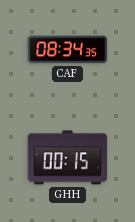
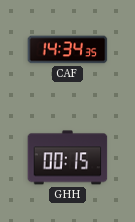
CAF: 08:34 -> 14:34 (68, 50)
